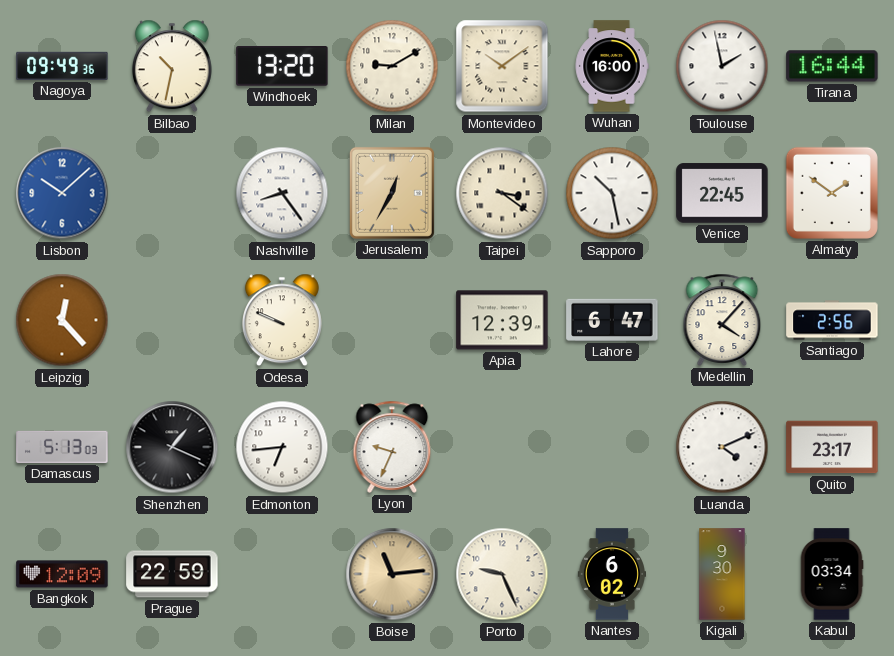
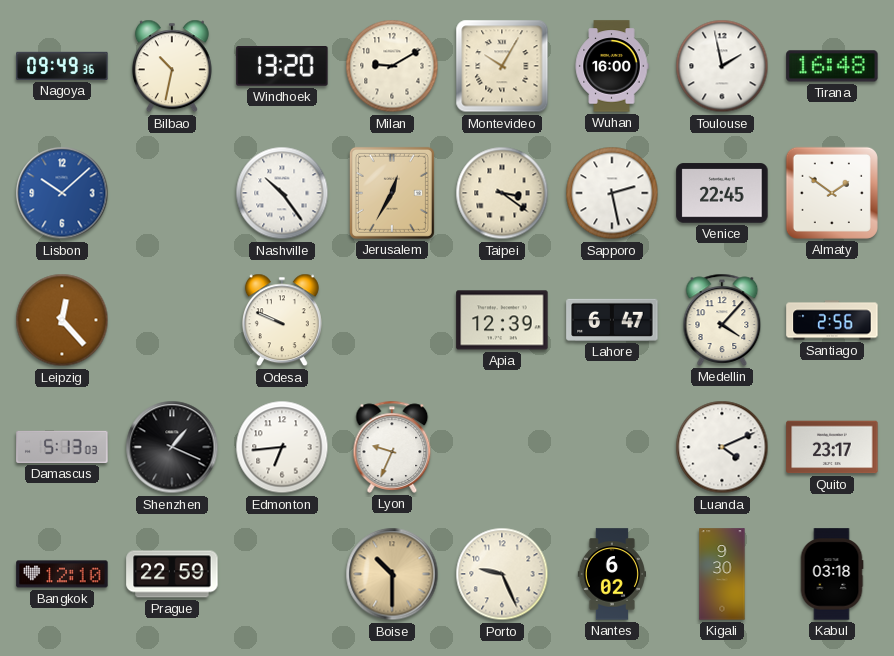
Montevideo: 10:09 -> 10:05 (502, 66)
Tirana: 16:44 -> 16:48 (832, 66)
Nashville: 8:24 -> 10:24 (282, 193)
Sapporo: 10:28 -> 2:28 (612, 193)
Bangkok: 12:09 -> 12:10 (62, 574)
Boise: 11:14 -> 10:30 (392, 574)
Kabul: 03:34 -> 03:18 (832, 574)
